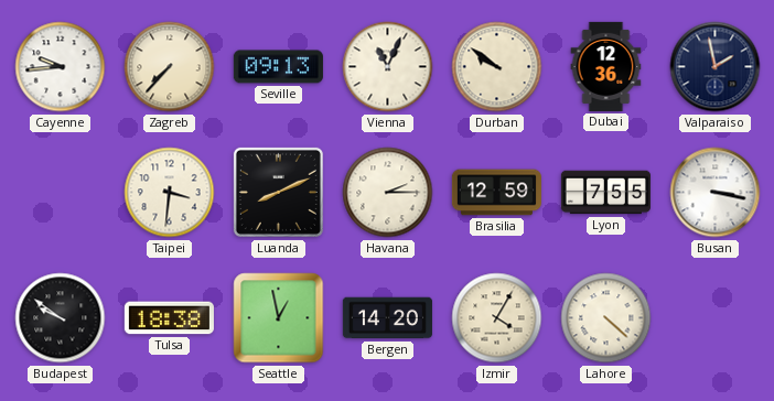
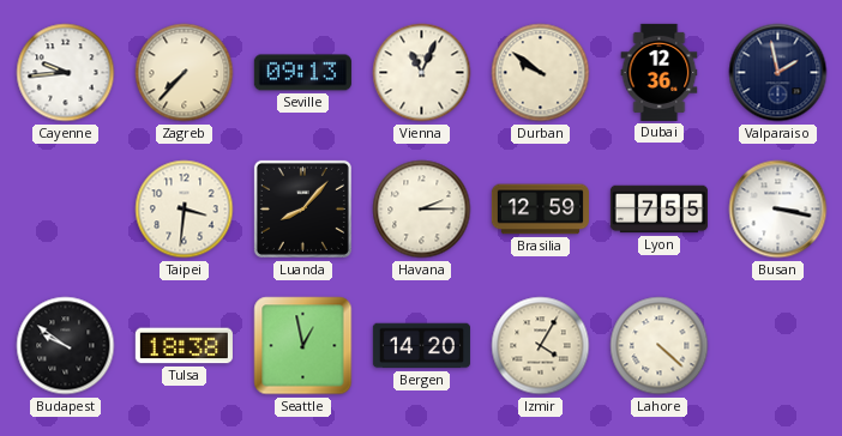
Luanda: 8:11 -> 8:07 (302, 208)
